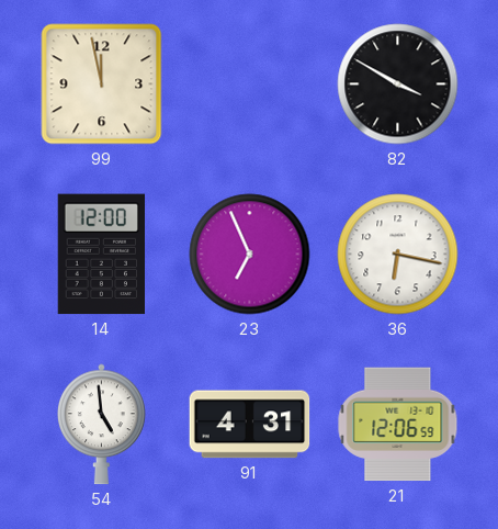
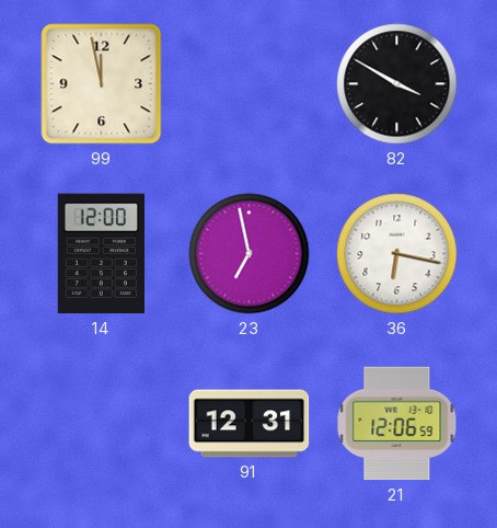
23: 6:56 -> 6:58 (250, 254)
54: 4:59 -> none (102, 425)
91: 4:31 -> 12:31 (250, 424)
